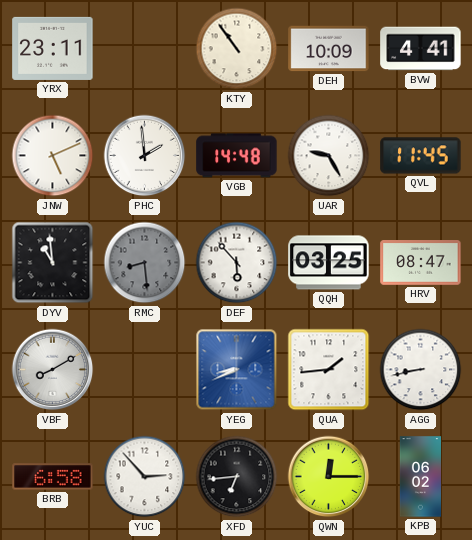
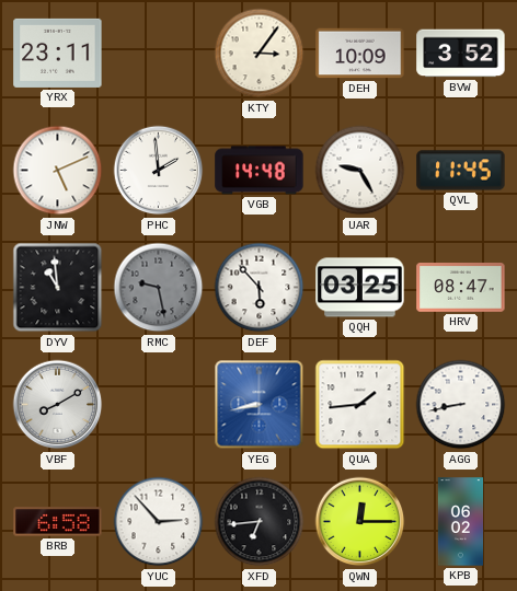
KTY: 10:54 -> 3:06 (260, 54)
BVW: 4:41 -> 3:52 (461, 54)
RMC: 8:29 -> 9:28 (159, 288)
YEG: 8:41 -> 8:43 (260, 405)
